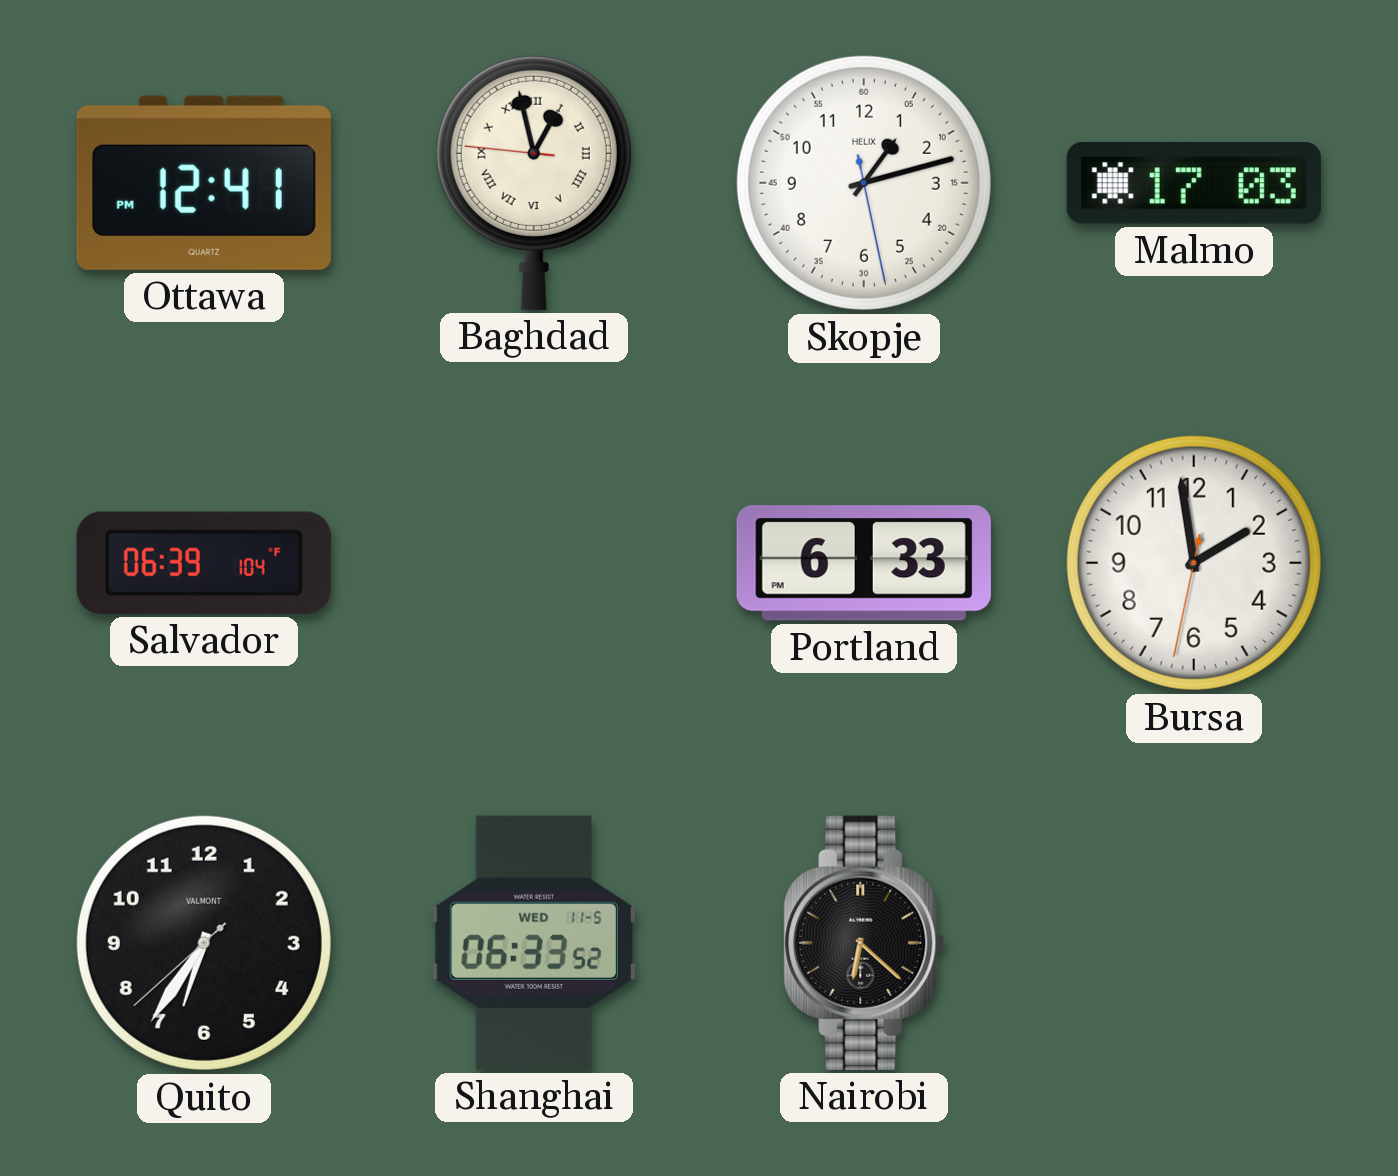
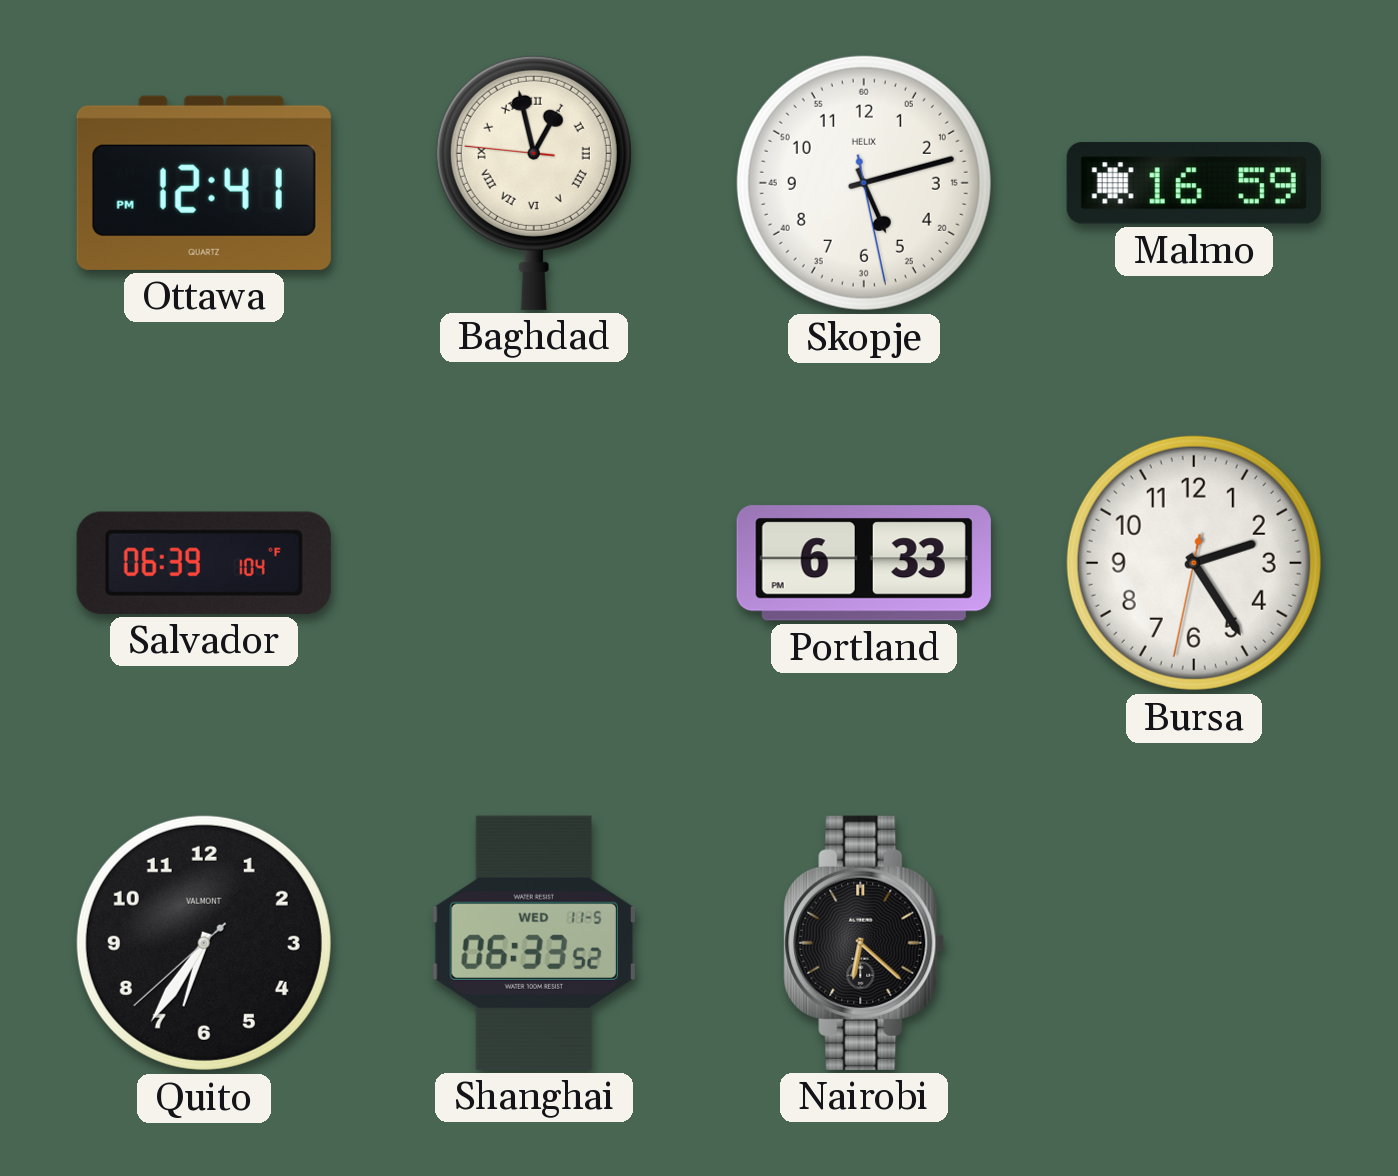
Skopje: 1:12 -> 5:12 (864, 183)
Malmo: 17:03 -> 16:59 (1194, 184)
Bursa: 1:58 -> 2:24 (1194, 563)
